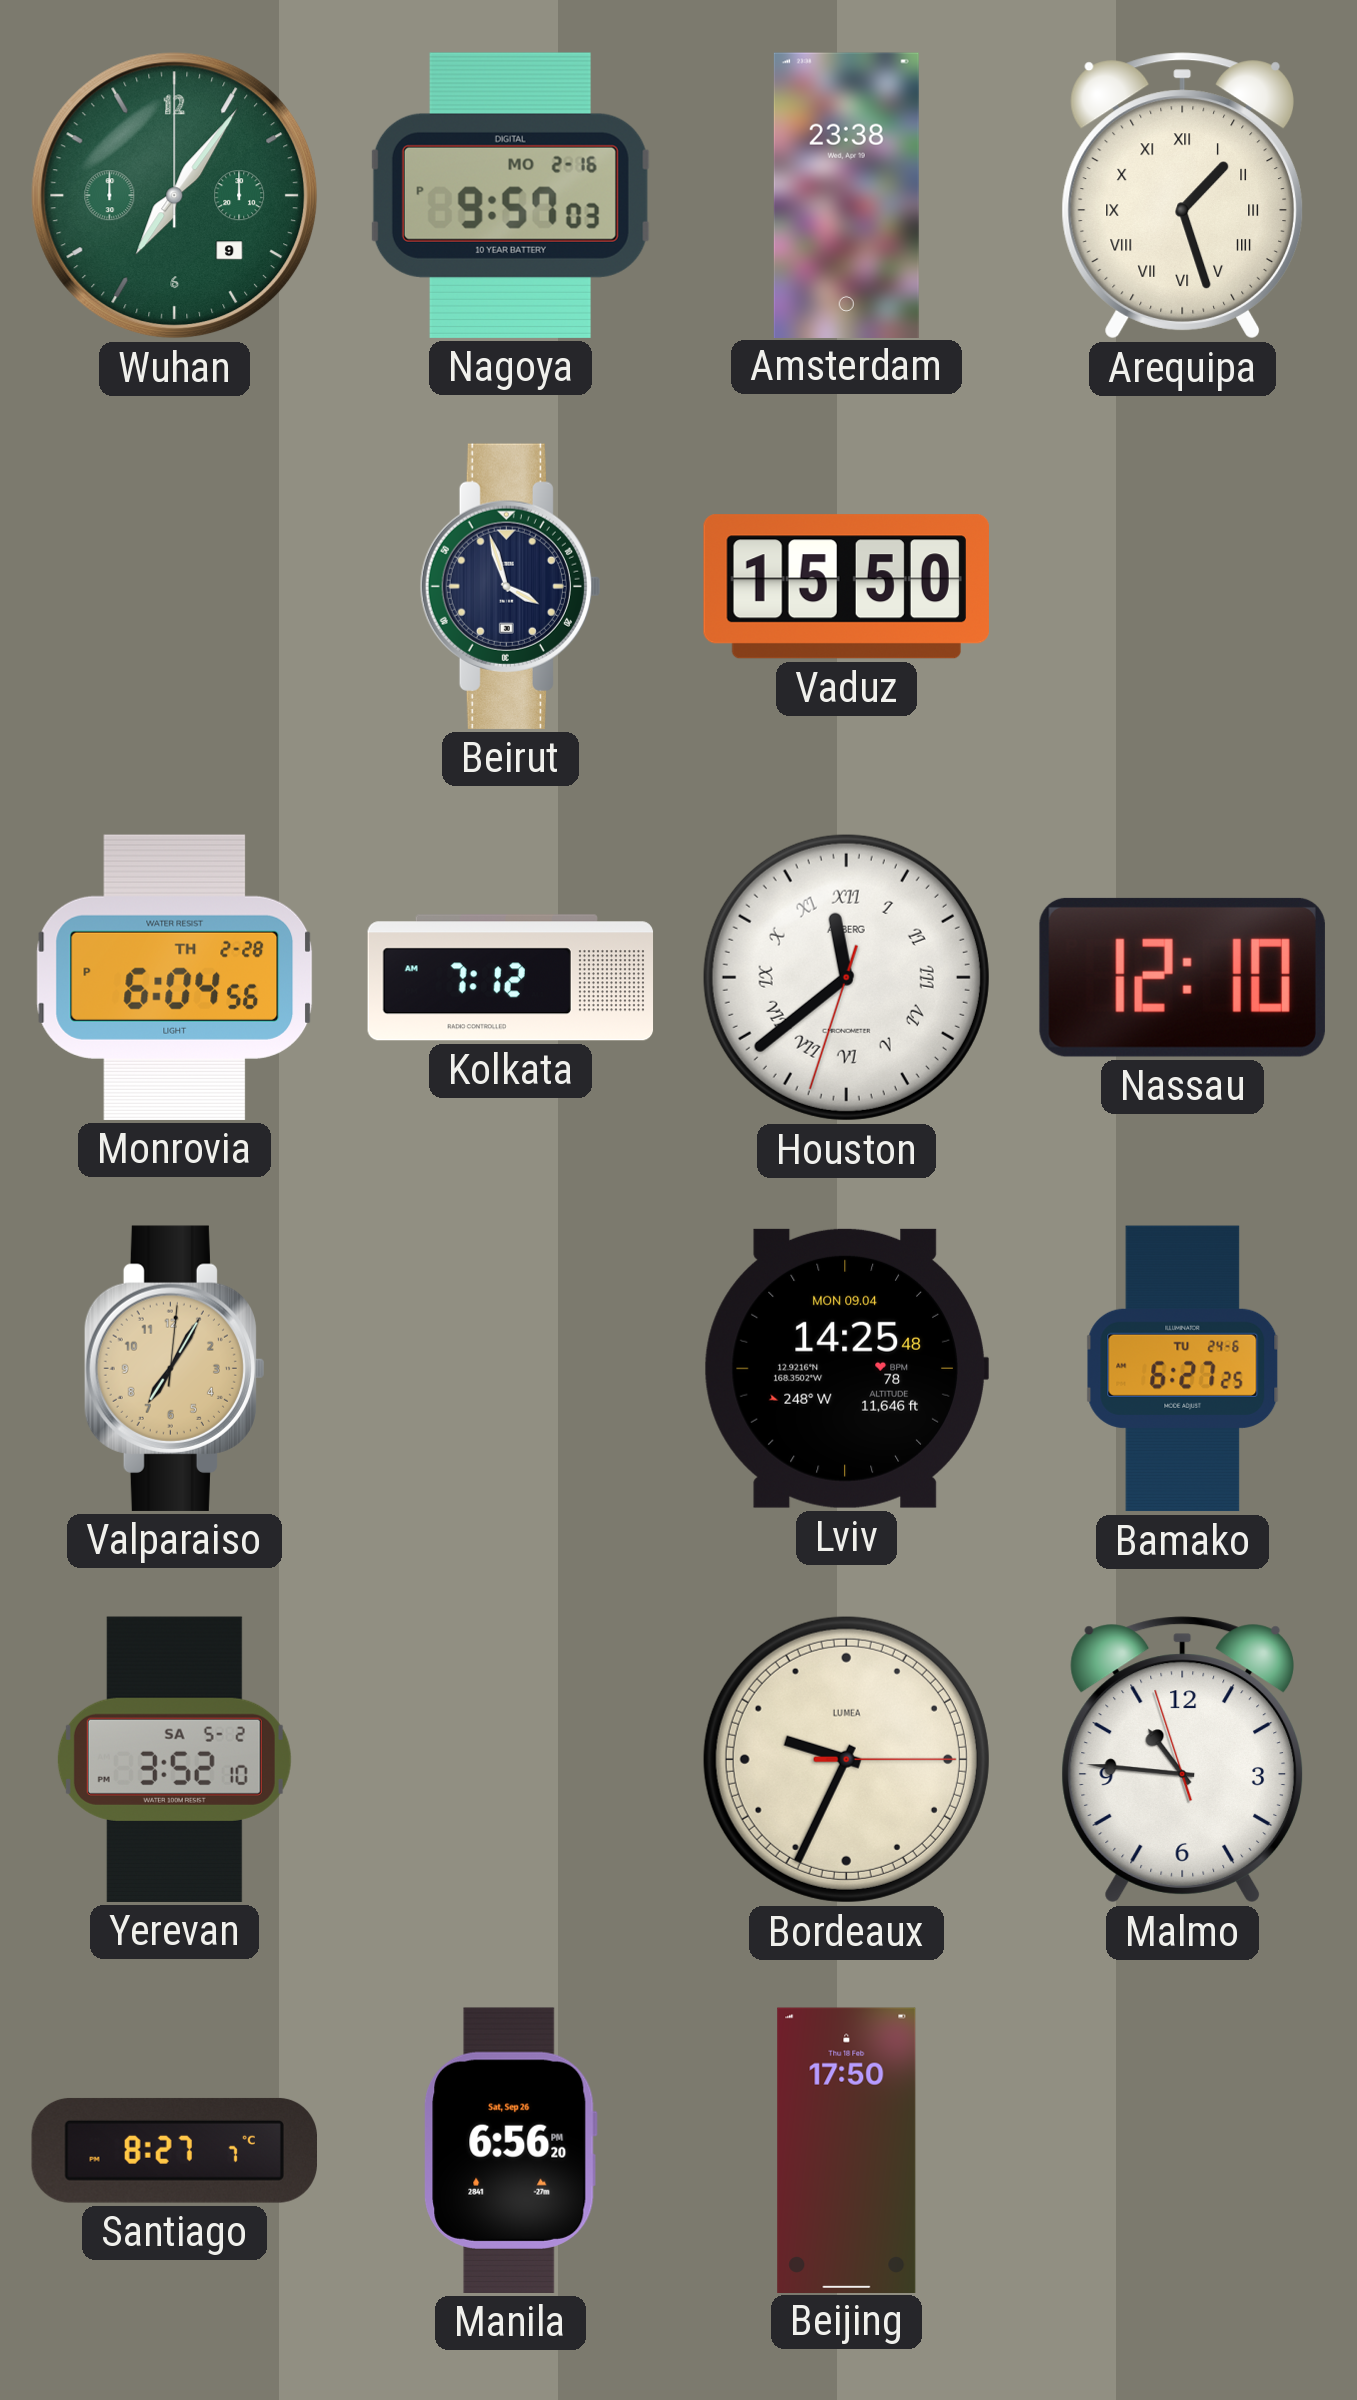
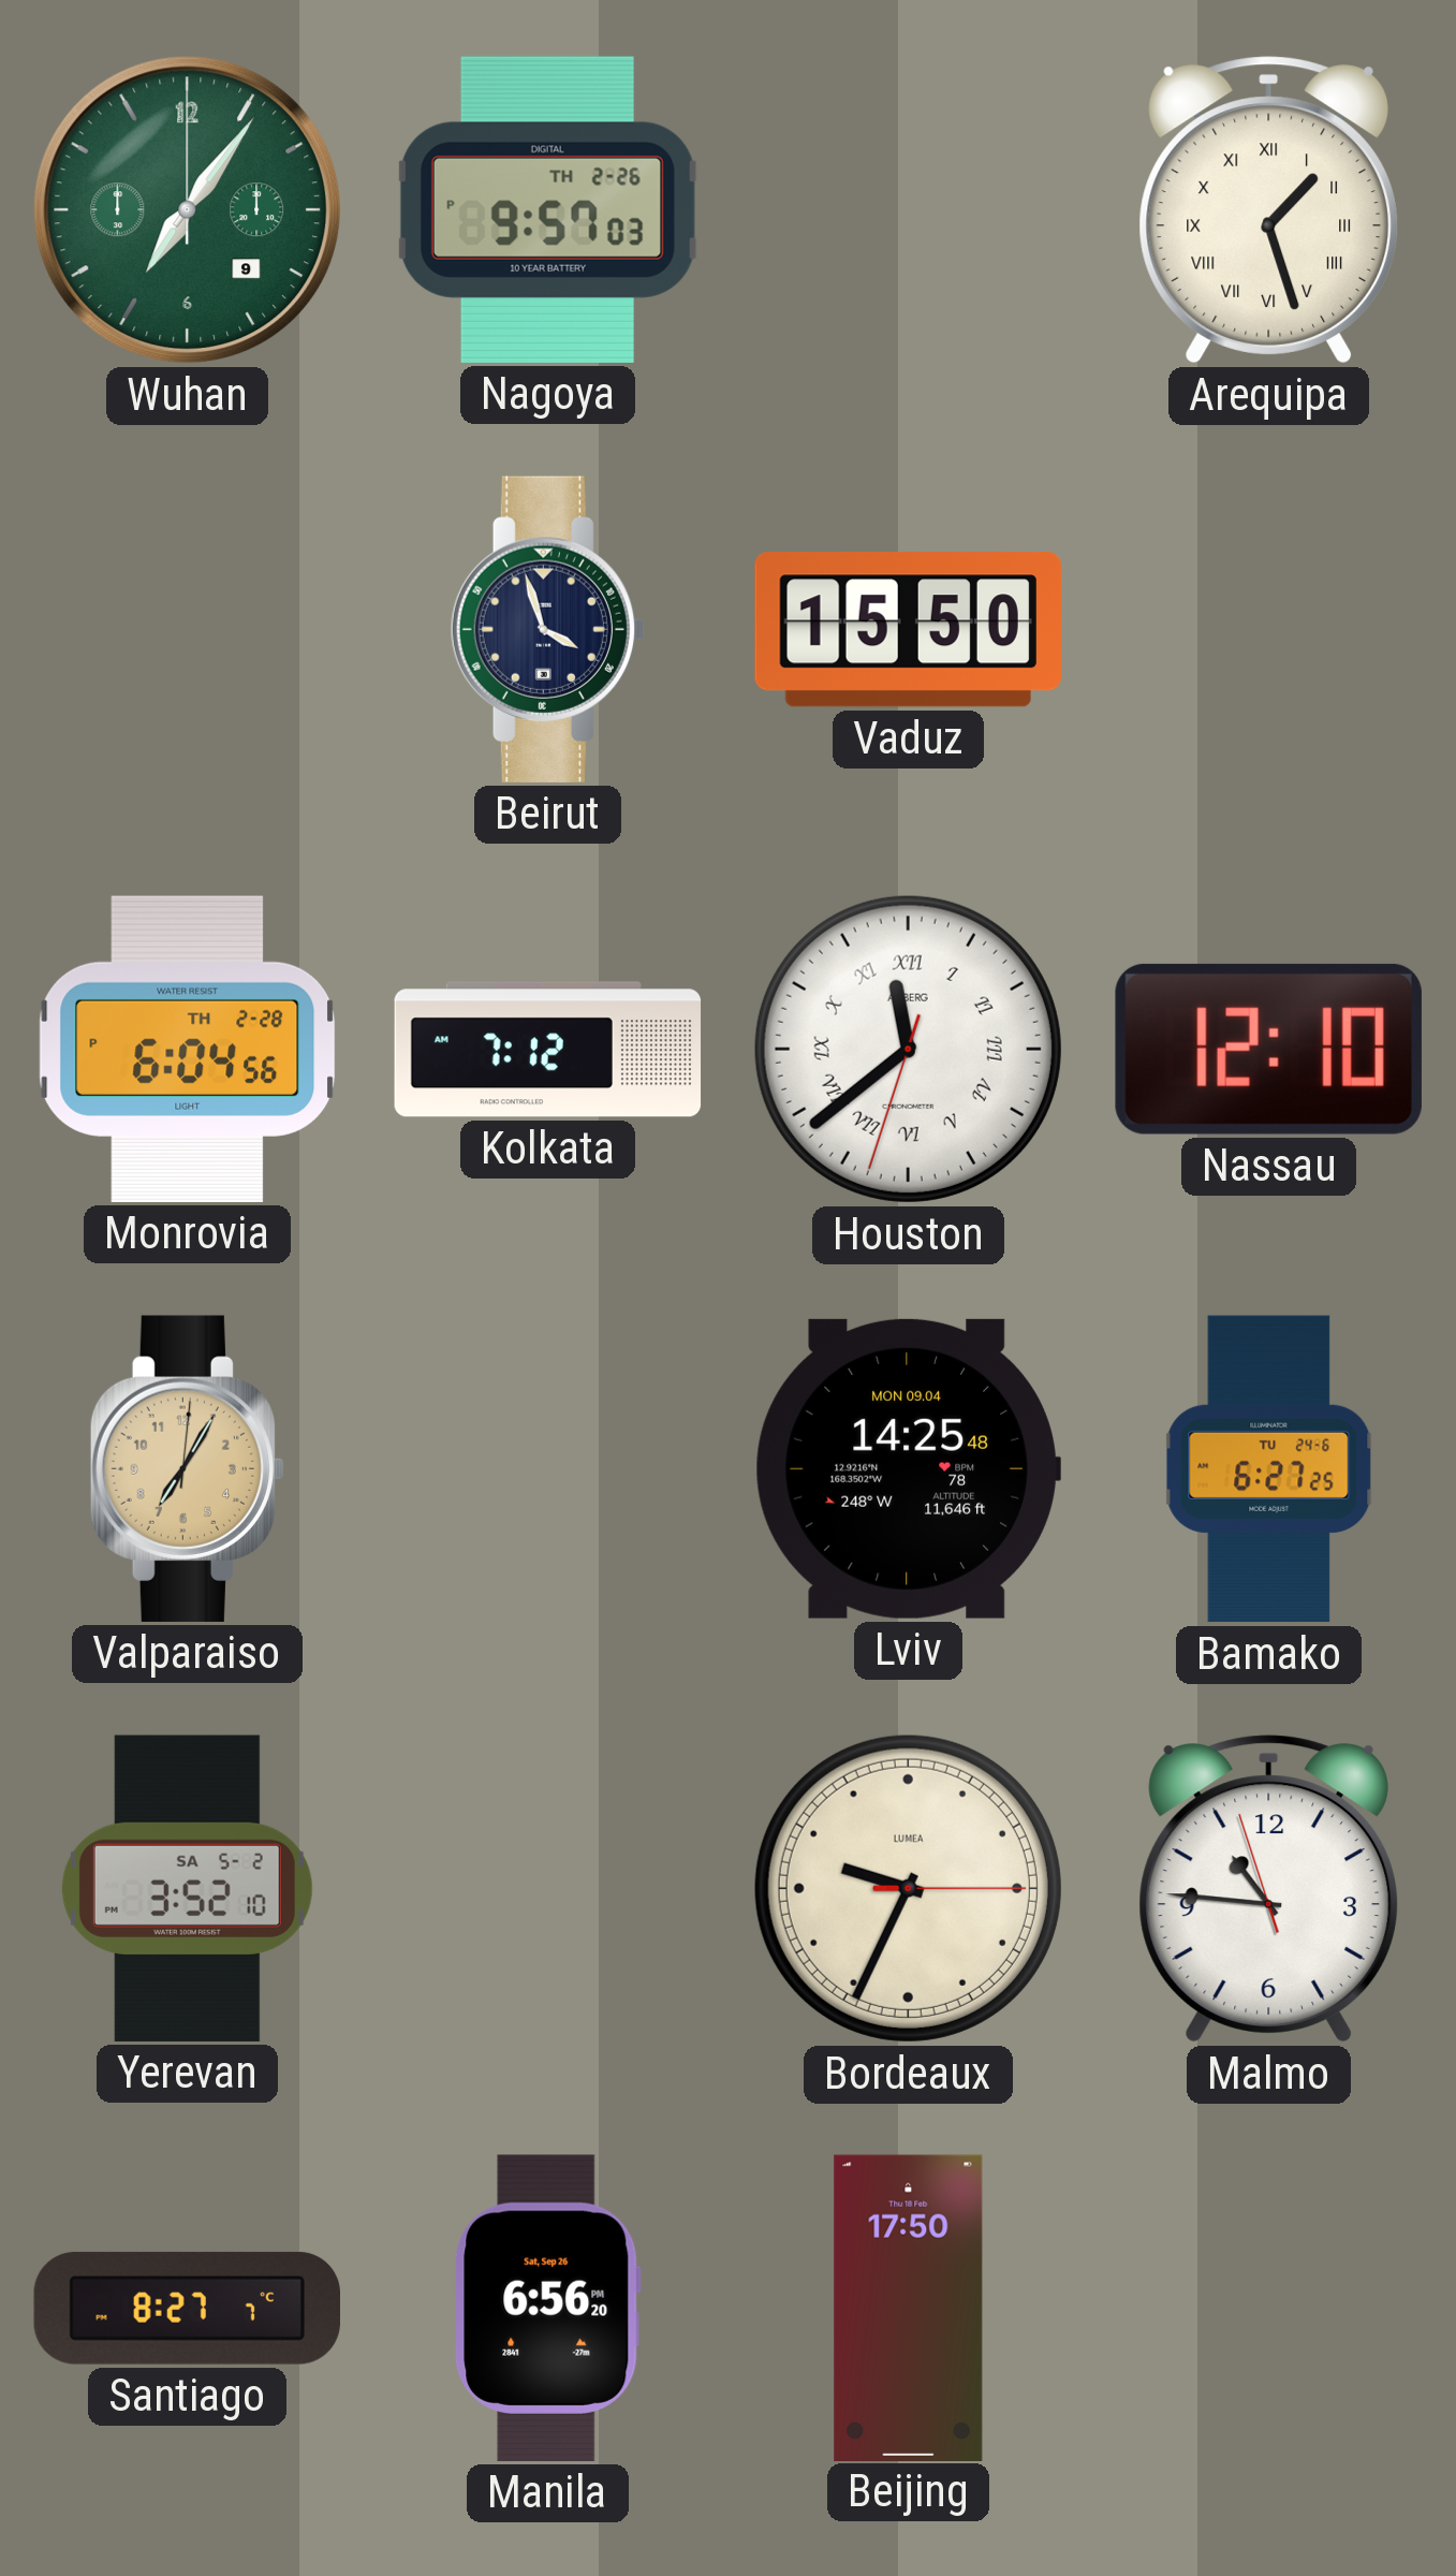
Nagoya date: MO 2-16 -> TH 2-26 (547, 209)
Amsterdam: 23:38 -> none (846, 195)
